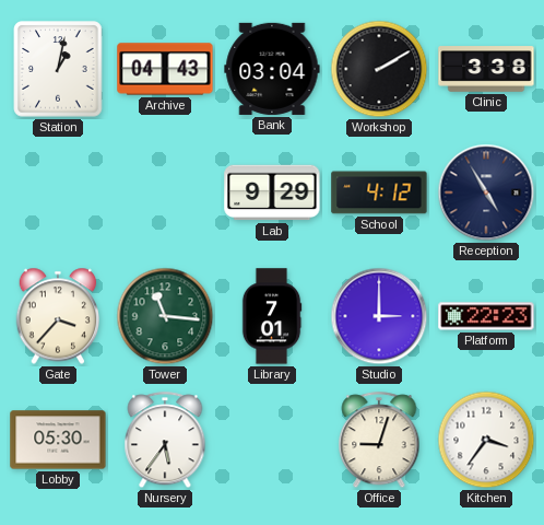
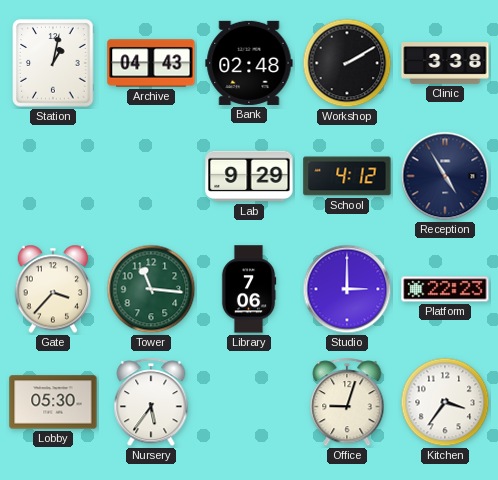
Bank: 03:04 -> 02:48 (249, 63)
Library: 7:01 -> 7:06 (249, 289)
